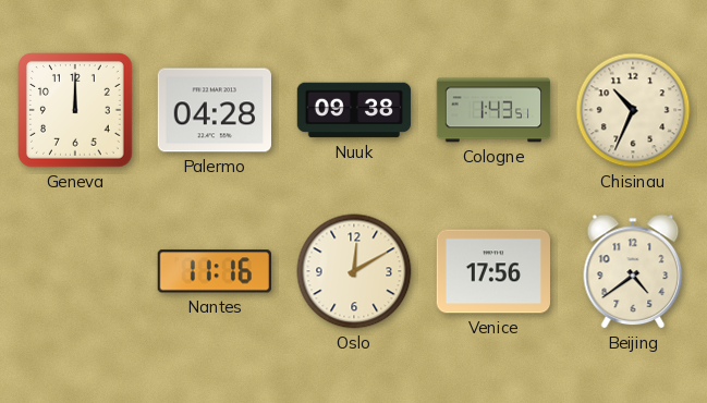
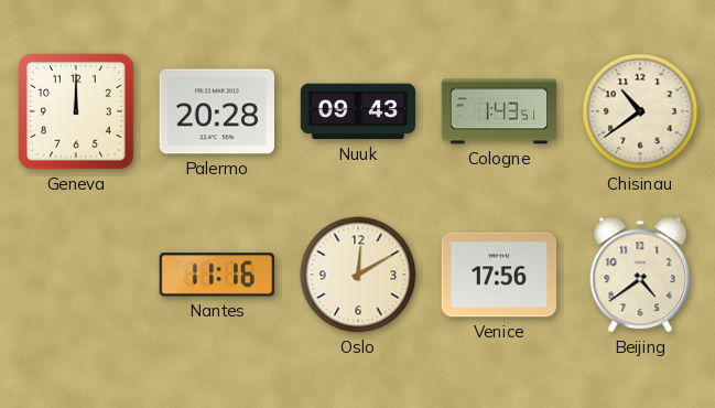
Palermo: 04:28 -> 20:28 (217, 111)
Nuuk: 09:38 -> 09:43 (358, 111)
Chisinau: 10:34 -> 10:39 (640, 111)
